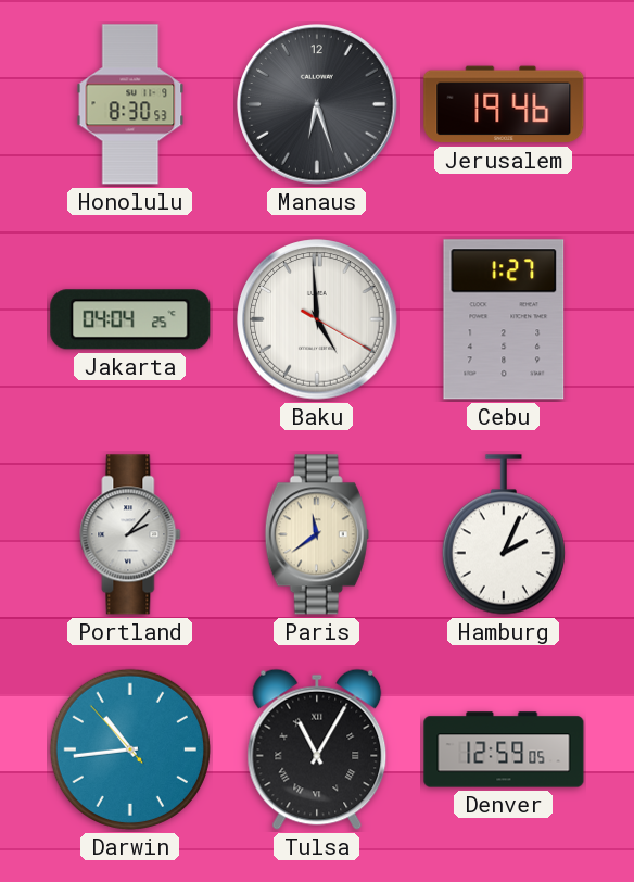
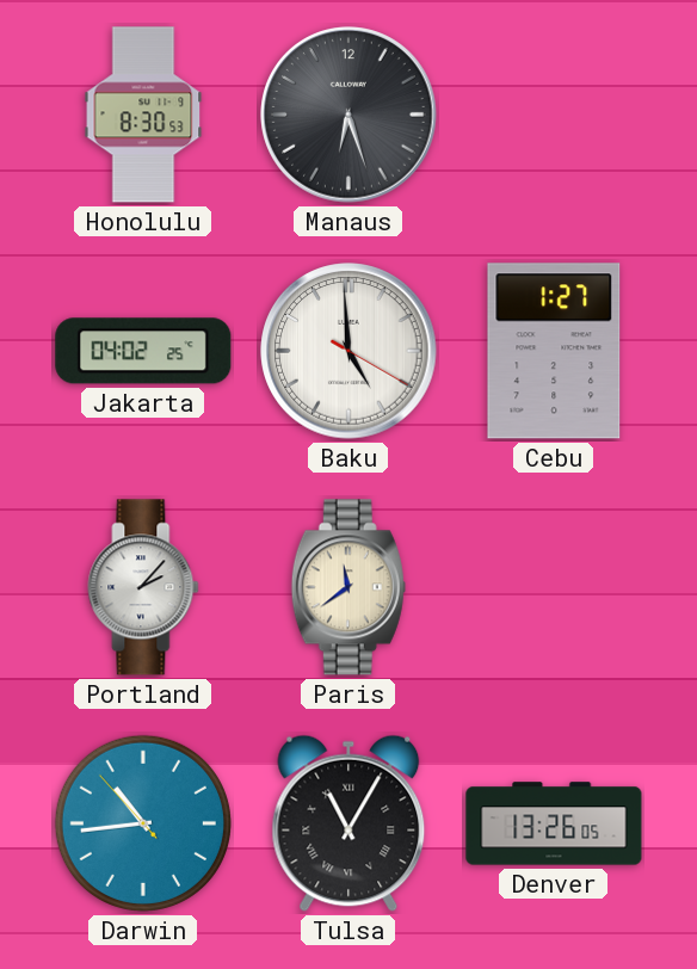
Jerusalem: 19:46 -> none (504, 104)
Jakarta: 04:04 -> 04:02 (143, 351)
Hamburg: 2:04 -> none (504, 534)
Denver: 12:59 -> 13:26 (554, 823)
